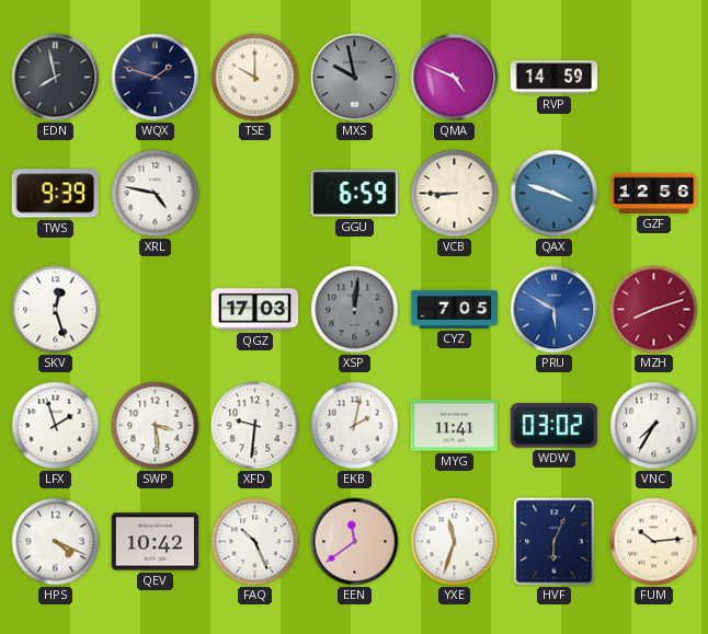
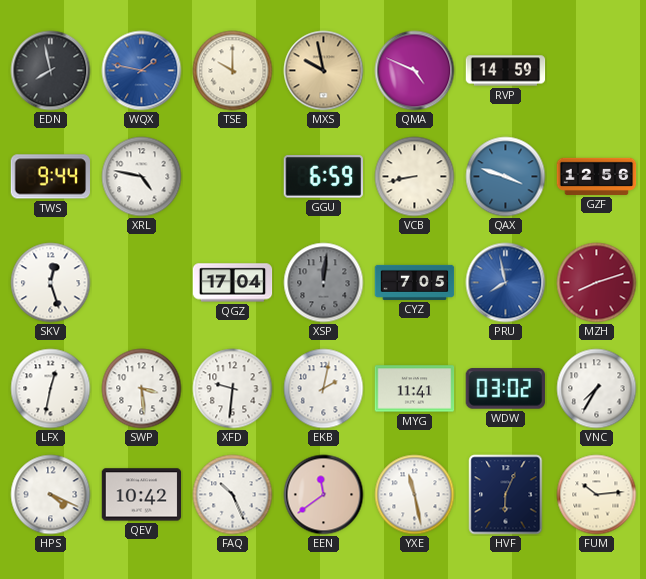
WQX: 1:48 -> 1:47 (142, 71)
WQX dial: navy -> blue (142, 71)
MXS dial: grey -> champagne (324, 71)
TWS: 9:39 -> 9:44 (50, 177)
VCB: 8:45 -> 8:43 (415, 177)
QGZ: 17:03 -> 17:04 (233, 283)
PRU: 5:50 -> 7:58 (506, 283)
LFX: 1:57 -> 12:32 (51, 389)
YXE: 11:33 -> 11:28 (415, 495)
